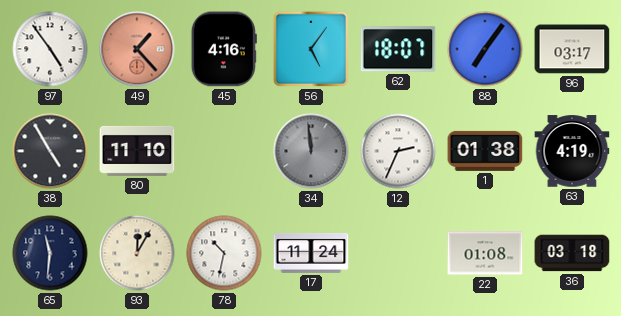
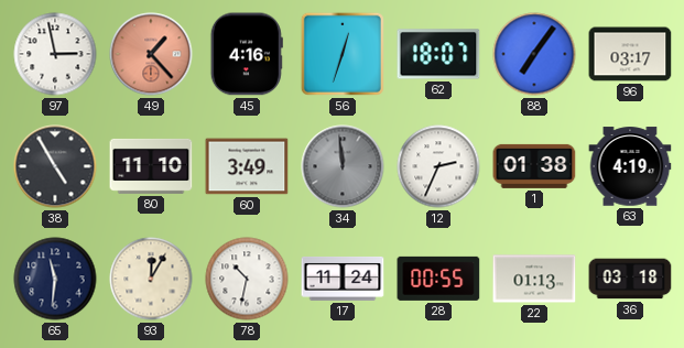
97: 4:54 -> 2:58 (55, 54)
56: 5:06 -> 12:33 (343, 54)
60: none -> 3:49 (247, 166)
28: none -> 00:55 (438, 279)
22: 01:08 -> 01:13 (534, 279)
